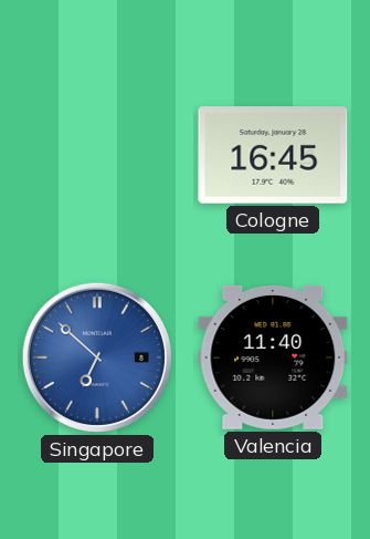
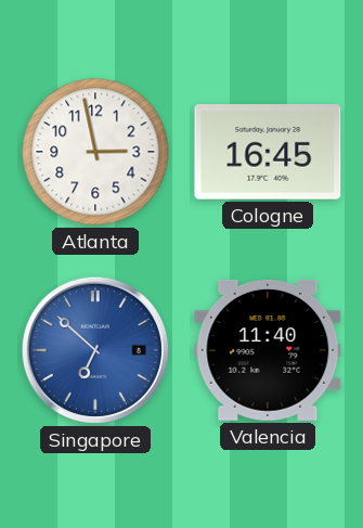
Atlanta: none -> 2:58 (95, 152)
